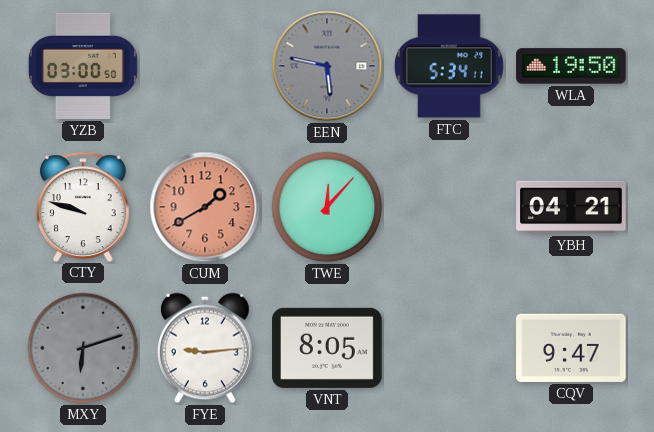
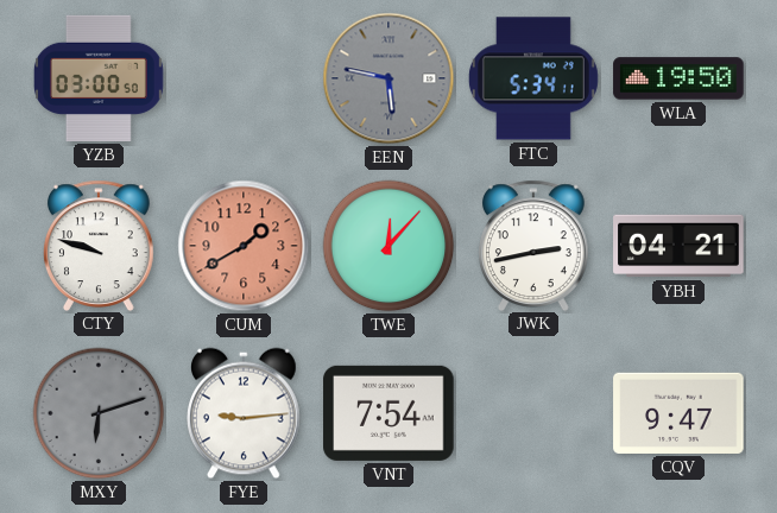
JWK: none -> 2:43 (533, 245)
VNT: 8:05 -> 7:54 (389, 413)
